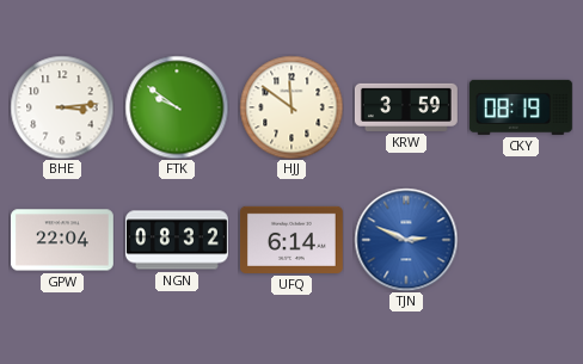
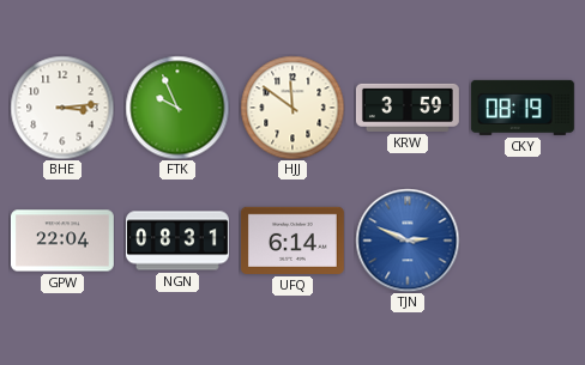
FTK: 9:51 -> 9:56 (177, 108)
NGN: 08:32 -> 08:31 (177, 241)
